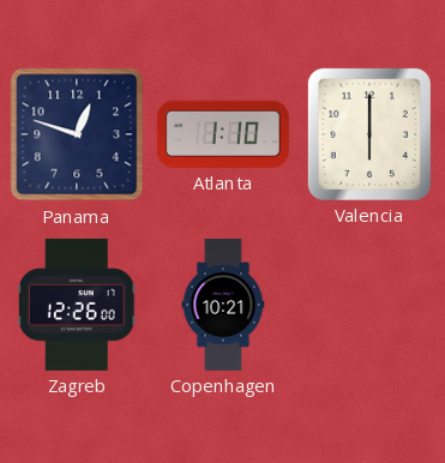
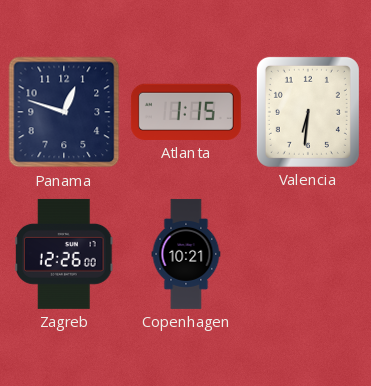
Atlanta: 1:10 -> 1:15 (186, 112)
Valencia: 6:00 -> 6:31 (308, 112)
